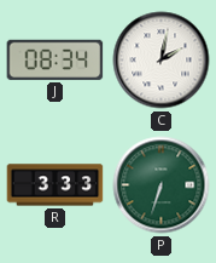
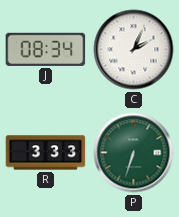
C: 2:02 -> 2:04 (134, 50)
